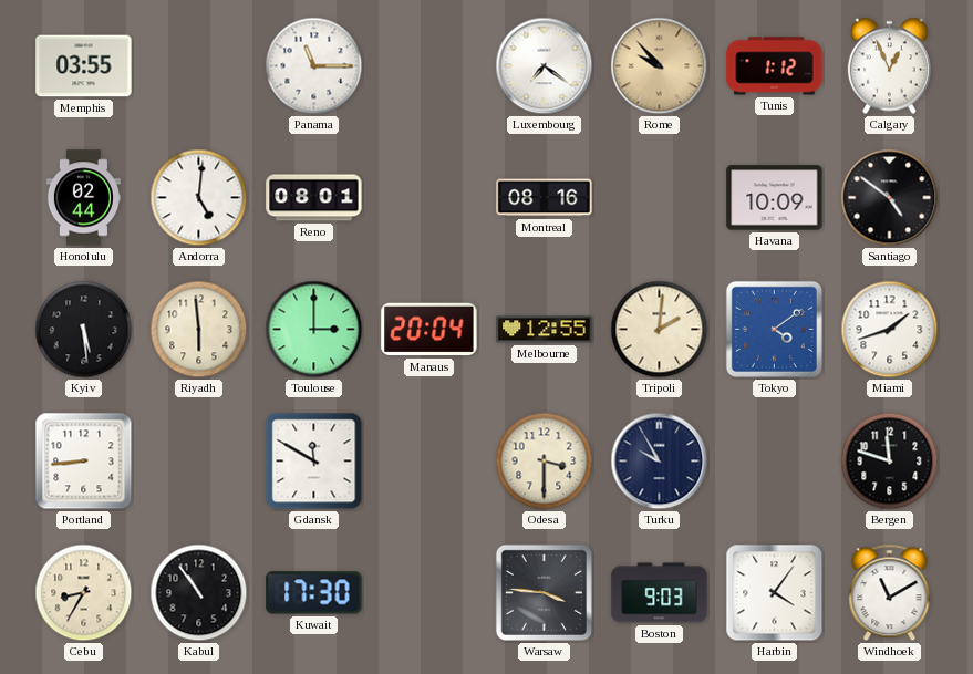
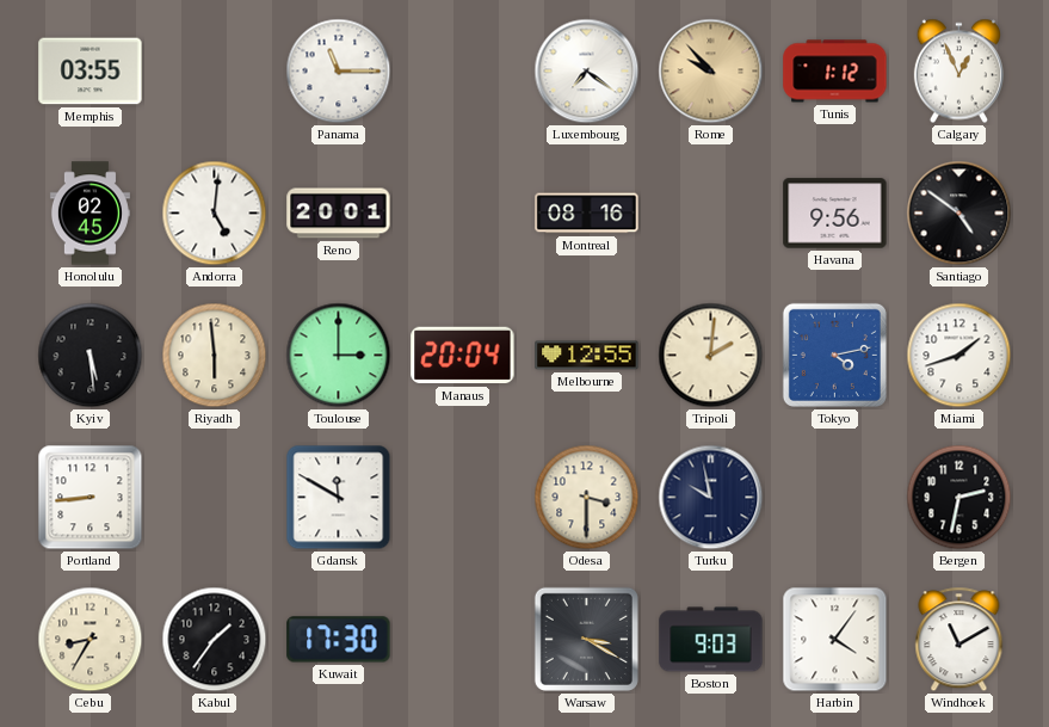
Honolulu: 02:44 -> 02:45 (90, 214)
Reno: 08:01 -> 20:01 (339, 214)
Havana: 10:09 -> 9:56 (835, 214)
Tokyo: 4:09 -> 4:13 (834, 355)
Turku: 9:55 -> 9:58 (711, 498)
Bergen: 11:48 -> 2:32 (959, 498)
Kabul: 10:54 -> 1:36 (215, 640)
Warsaw: 3:46 -> 3:20 (586, 639)
